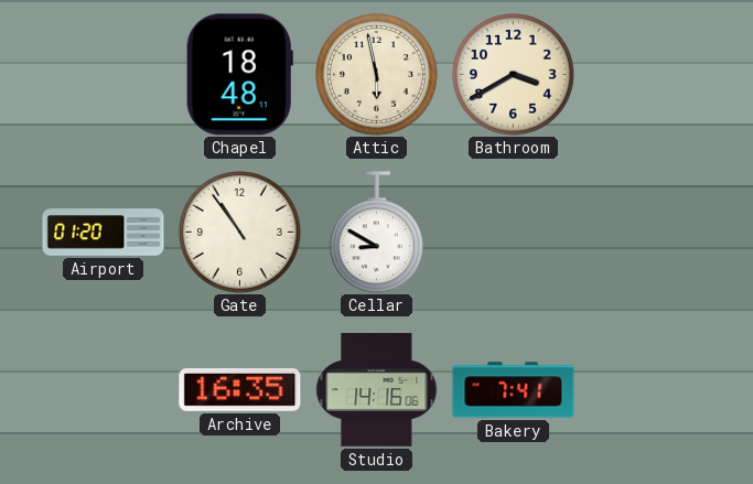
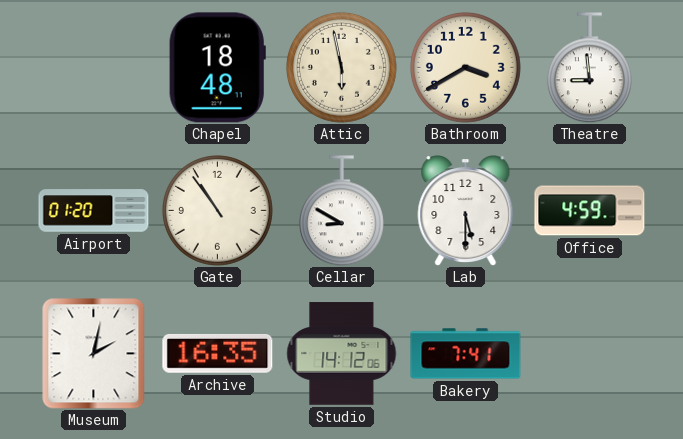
Theatre: none -> 8:59 (589, 68)
Lab: none -> 5:30 (466, 211)
Office: none -> 4:59 (590, 211)
Museum: none -> 2:02 (94, 354)
Studio: 14:16 -> 14:12 (342, 354)
